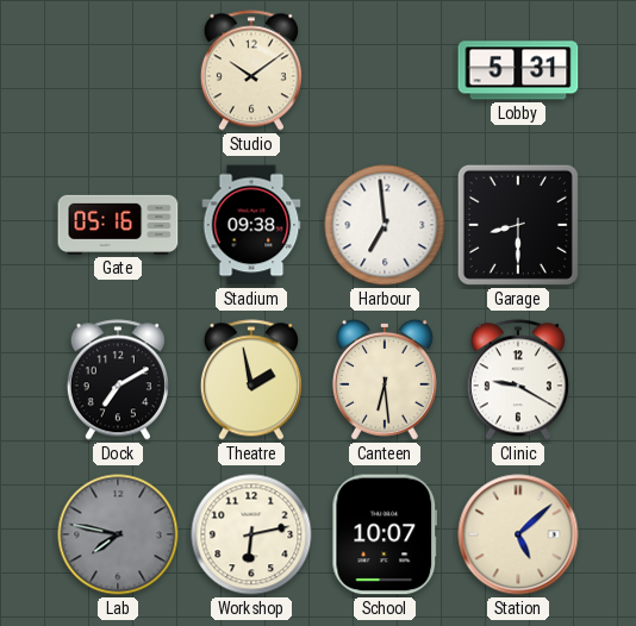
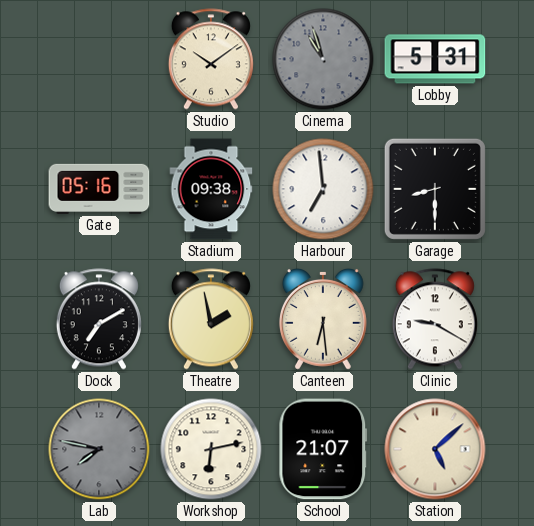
Cinema: none -> 10:57 (323, 59)
School: 10:07 -> 21:07 (323, 449)
